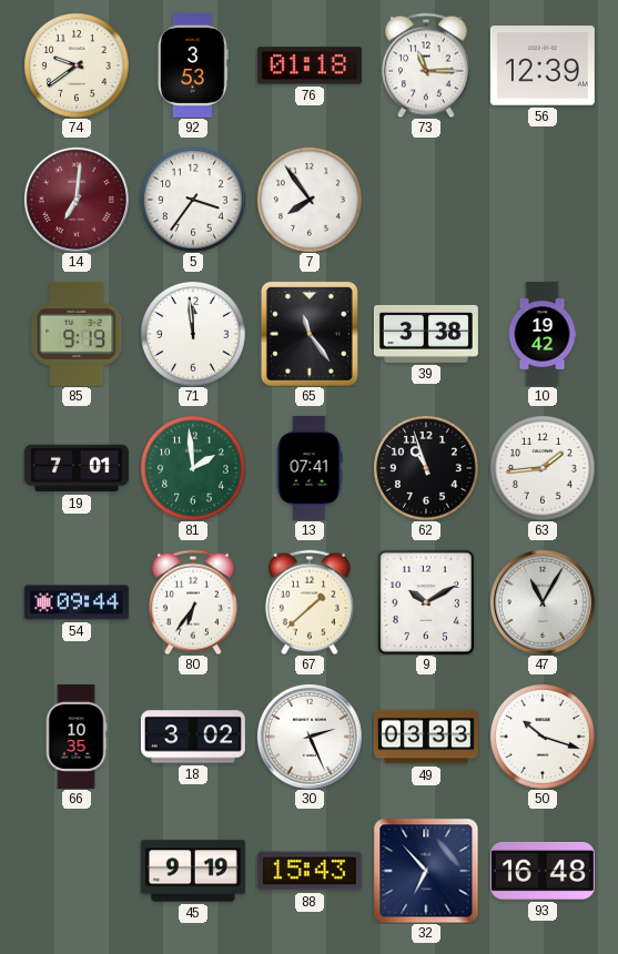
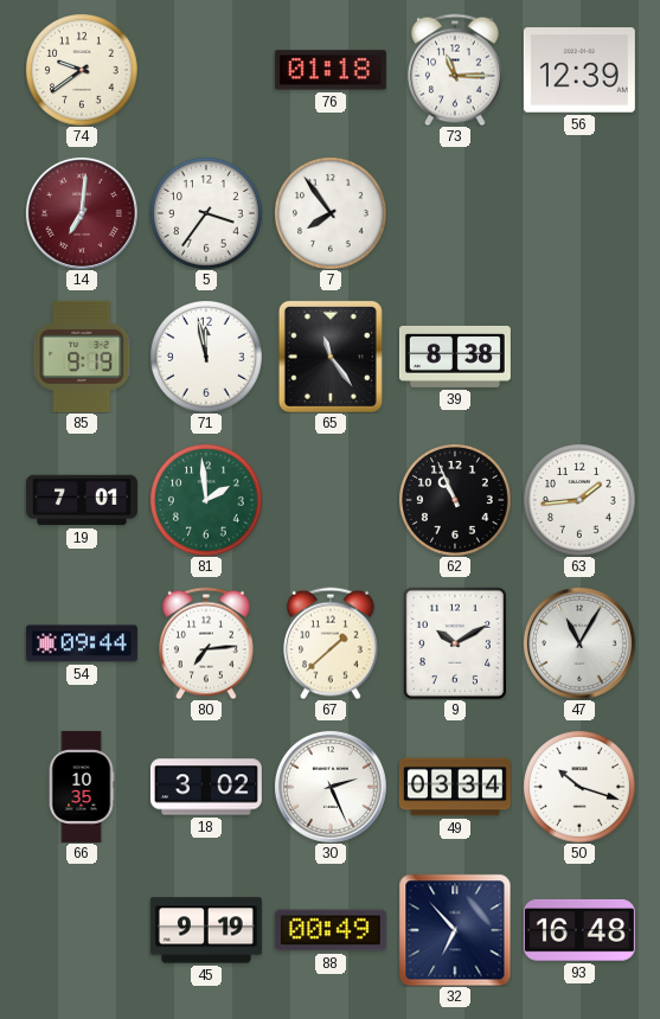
92: 3:53 -> none (194, 65)
71: 11:59 -> 11:58 (206, 357)
39: 3:38 -> 8:38 (455, 357)
10: 19:42 -> none (543, 334)
13: 07:41 -> none (310, 468)
62: 10:57 -> 10:56 (455, 500)
80: 6:36 -> 7:14 (207, 643)
49: 03:33 -> 03:34 (455, 787)
88: 15:43 -> 00:49 (331, 930)
